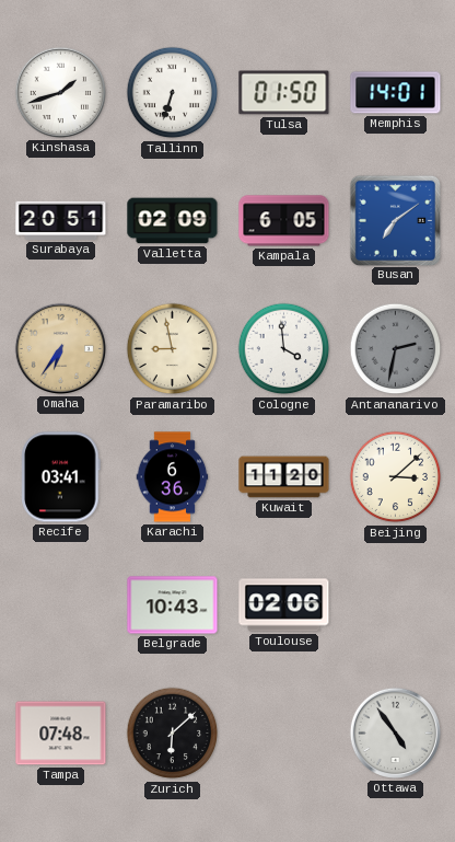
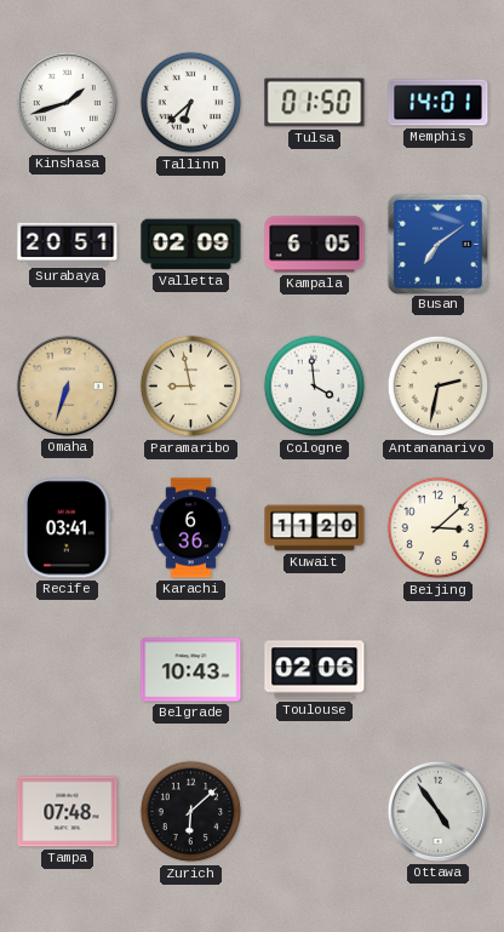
Tallinn: 6:33 -> 6:38 (191, 103)
Omaha: 6:36 -> 6:33 (67, 385)
Antananarivo dial: grey -> cream (439, 387)
